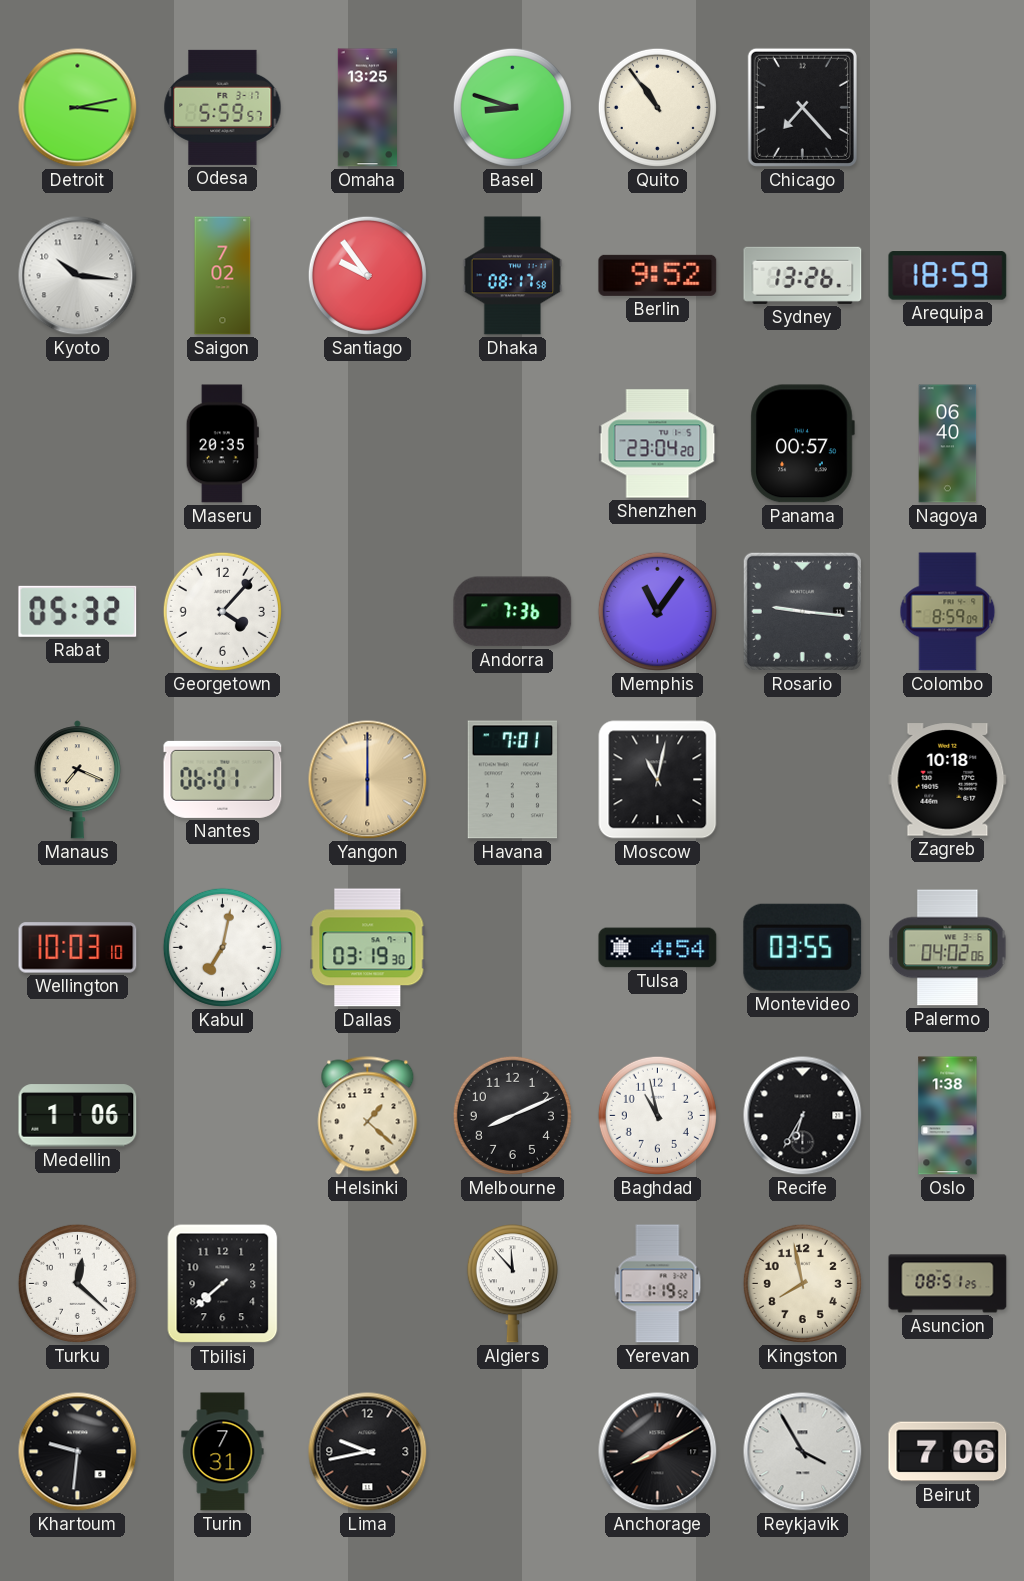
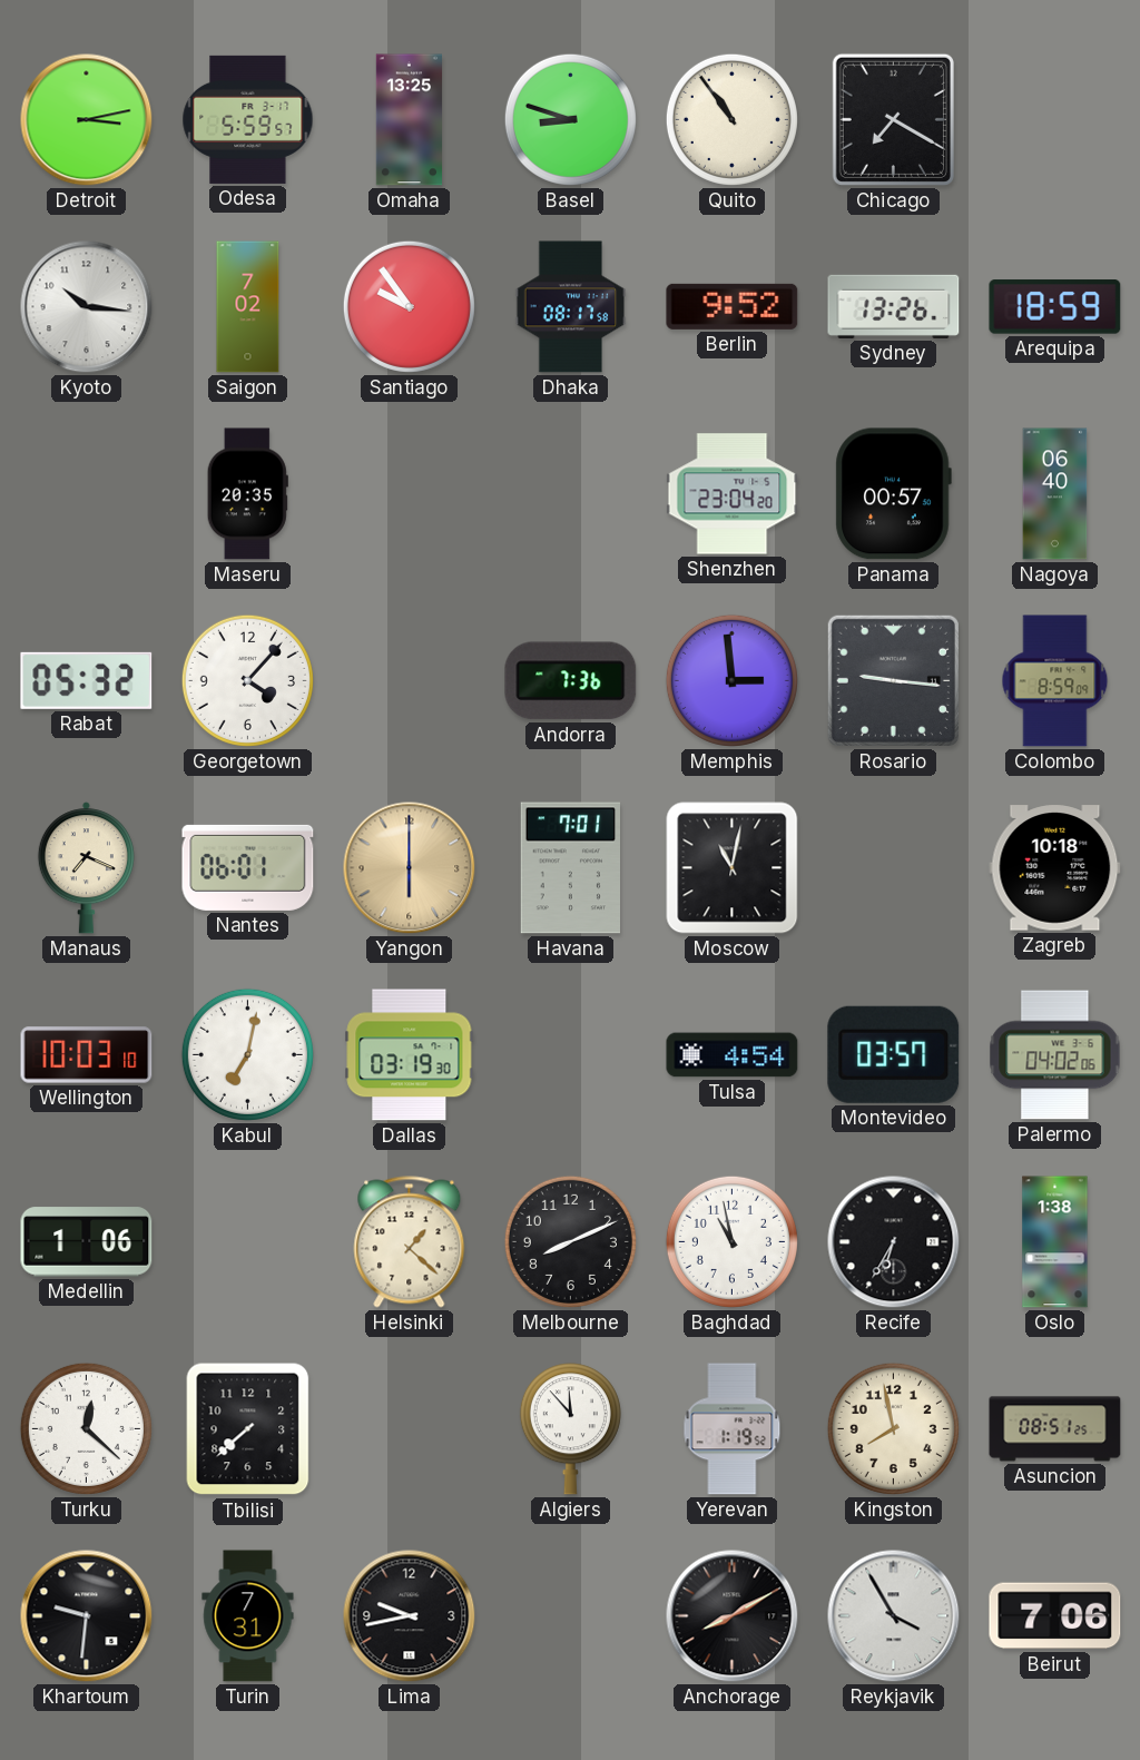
Chicago: 7:23 -> 7:20 (893, 119)
Memphis: 11:06 -> 2:59 (731, 680)
Montevideo: 03:55 -> 03:57 (894, 1054)
